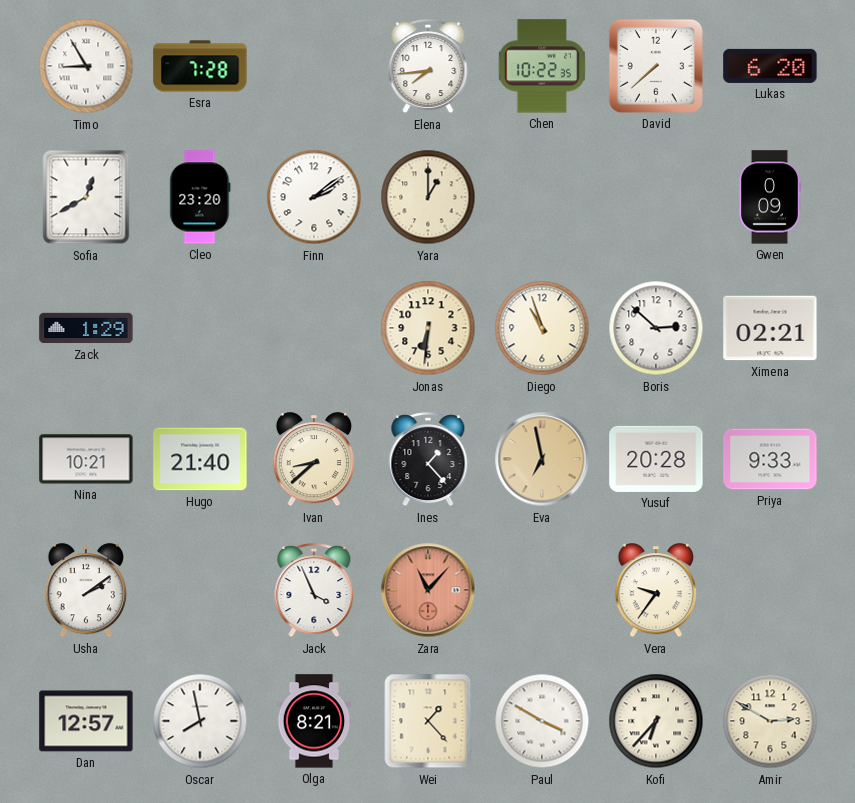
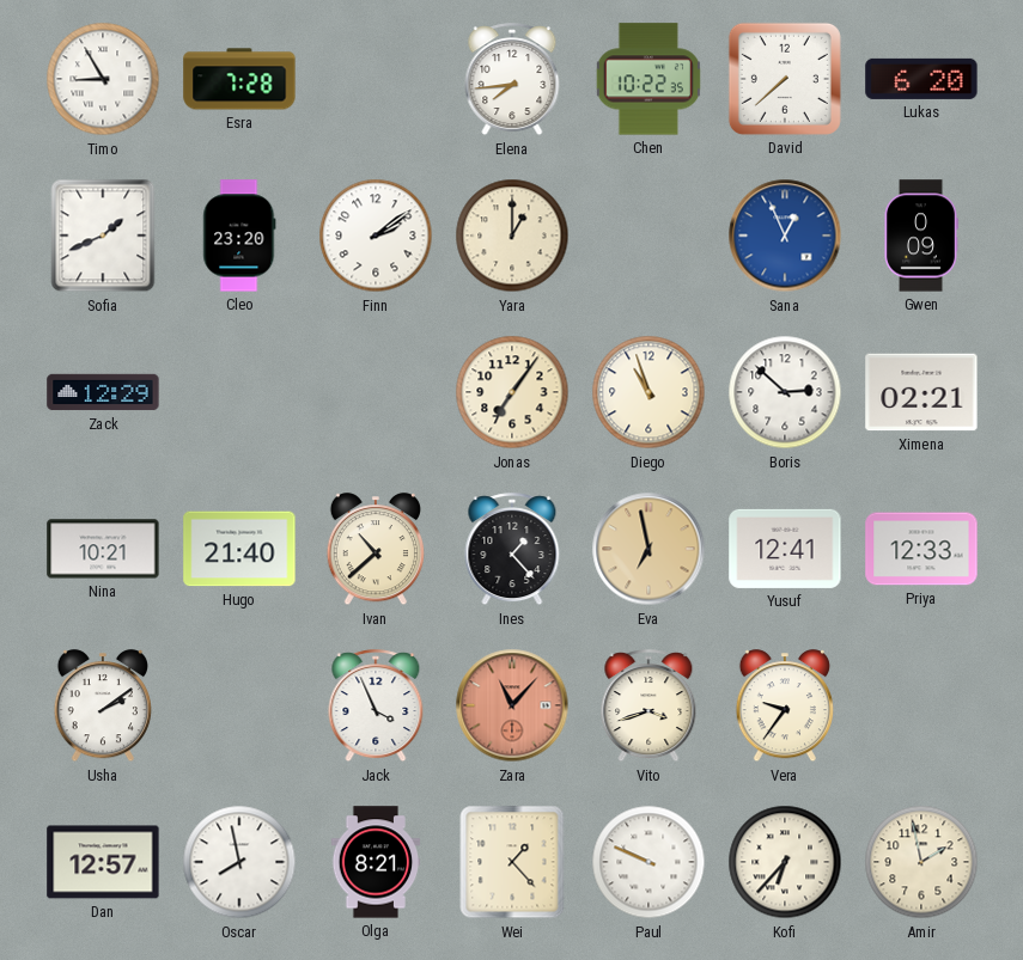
Sofia: 12:40 -> 1:41 (103, 236)
Sana: none -> 12:56 (785, 236)
Zack: 1:29 -> 12:29 (103, 392)
Jonas: 6:31 -> 7:06 (512, 392)
Ivan: 8:38 -> 10:38 (375, 550)
Yusuf: 20:28 -> 12:41 (785, 549)
Priya: 9:33 -> 12:33 (921, 549)
Vito: none -> 3:42 (648, 707)
Paul: 3:50 -> 9:49 (648, 862)
Amir: 2:50 -> 1:58 (921, 862)
